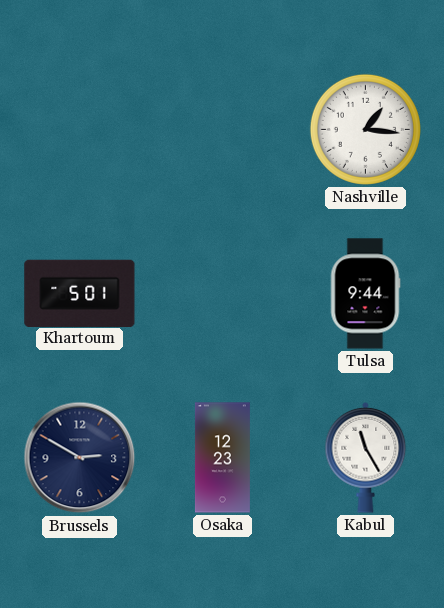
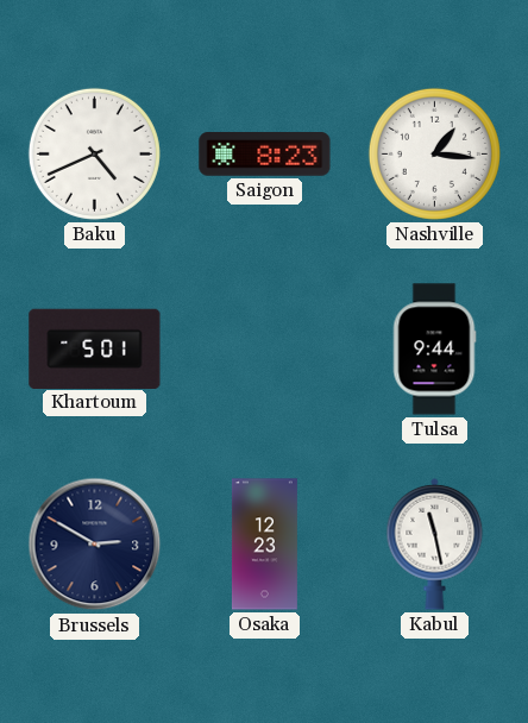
Baku: none -> 4:41 (94, 153)
Saigon: none -> 8:23 (265, 155)
Kabul: 11:25 -> 11:28 (435, 543)
